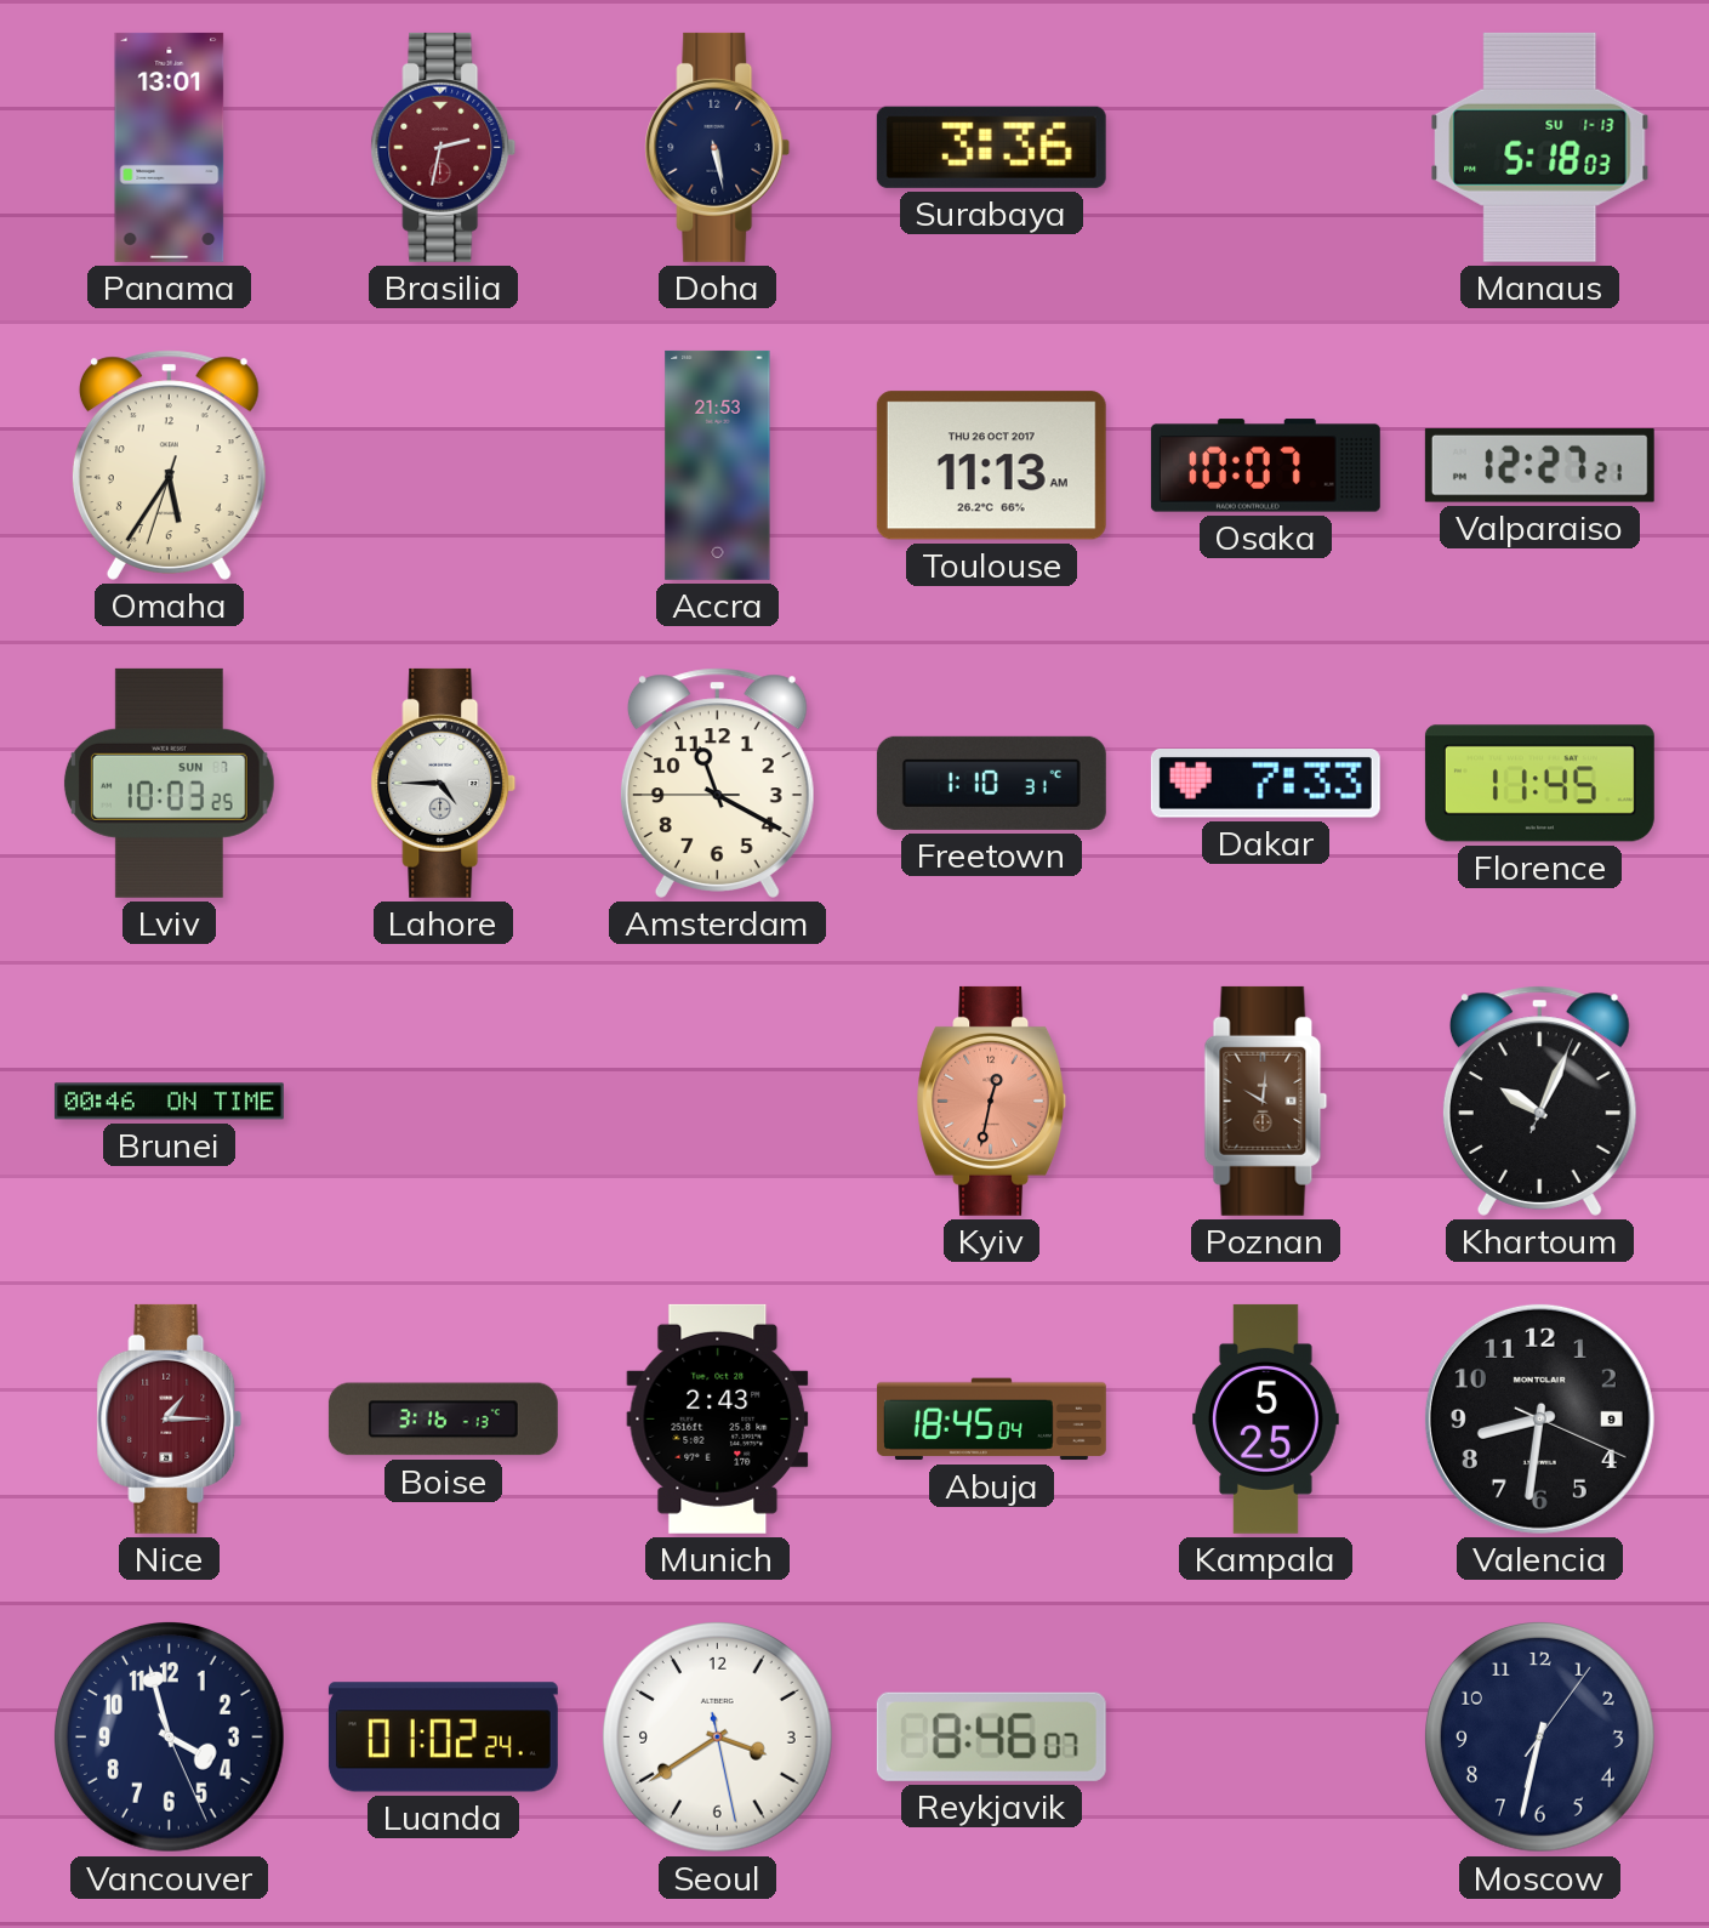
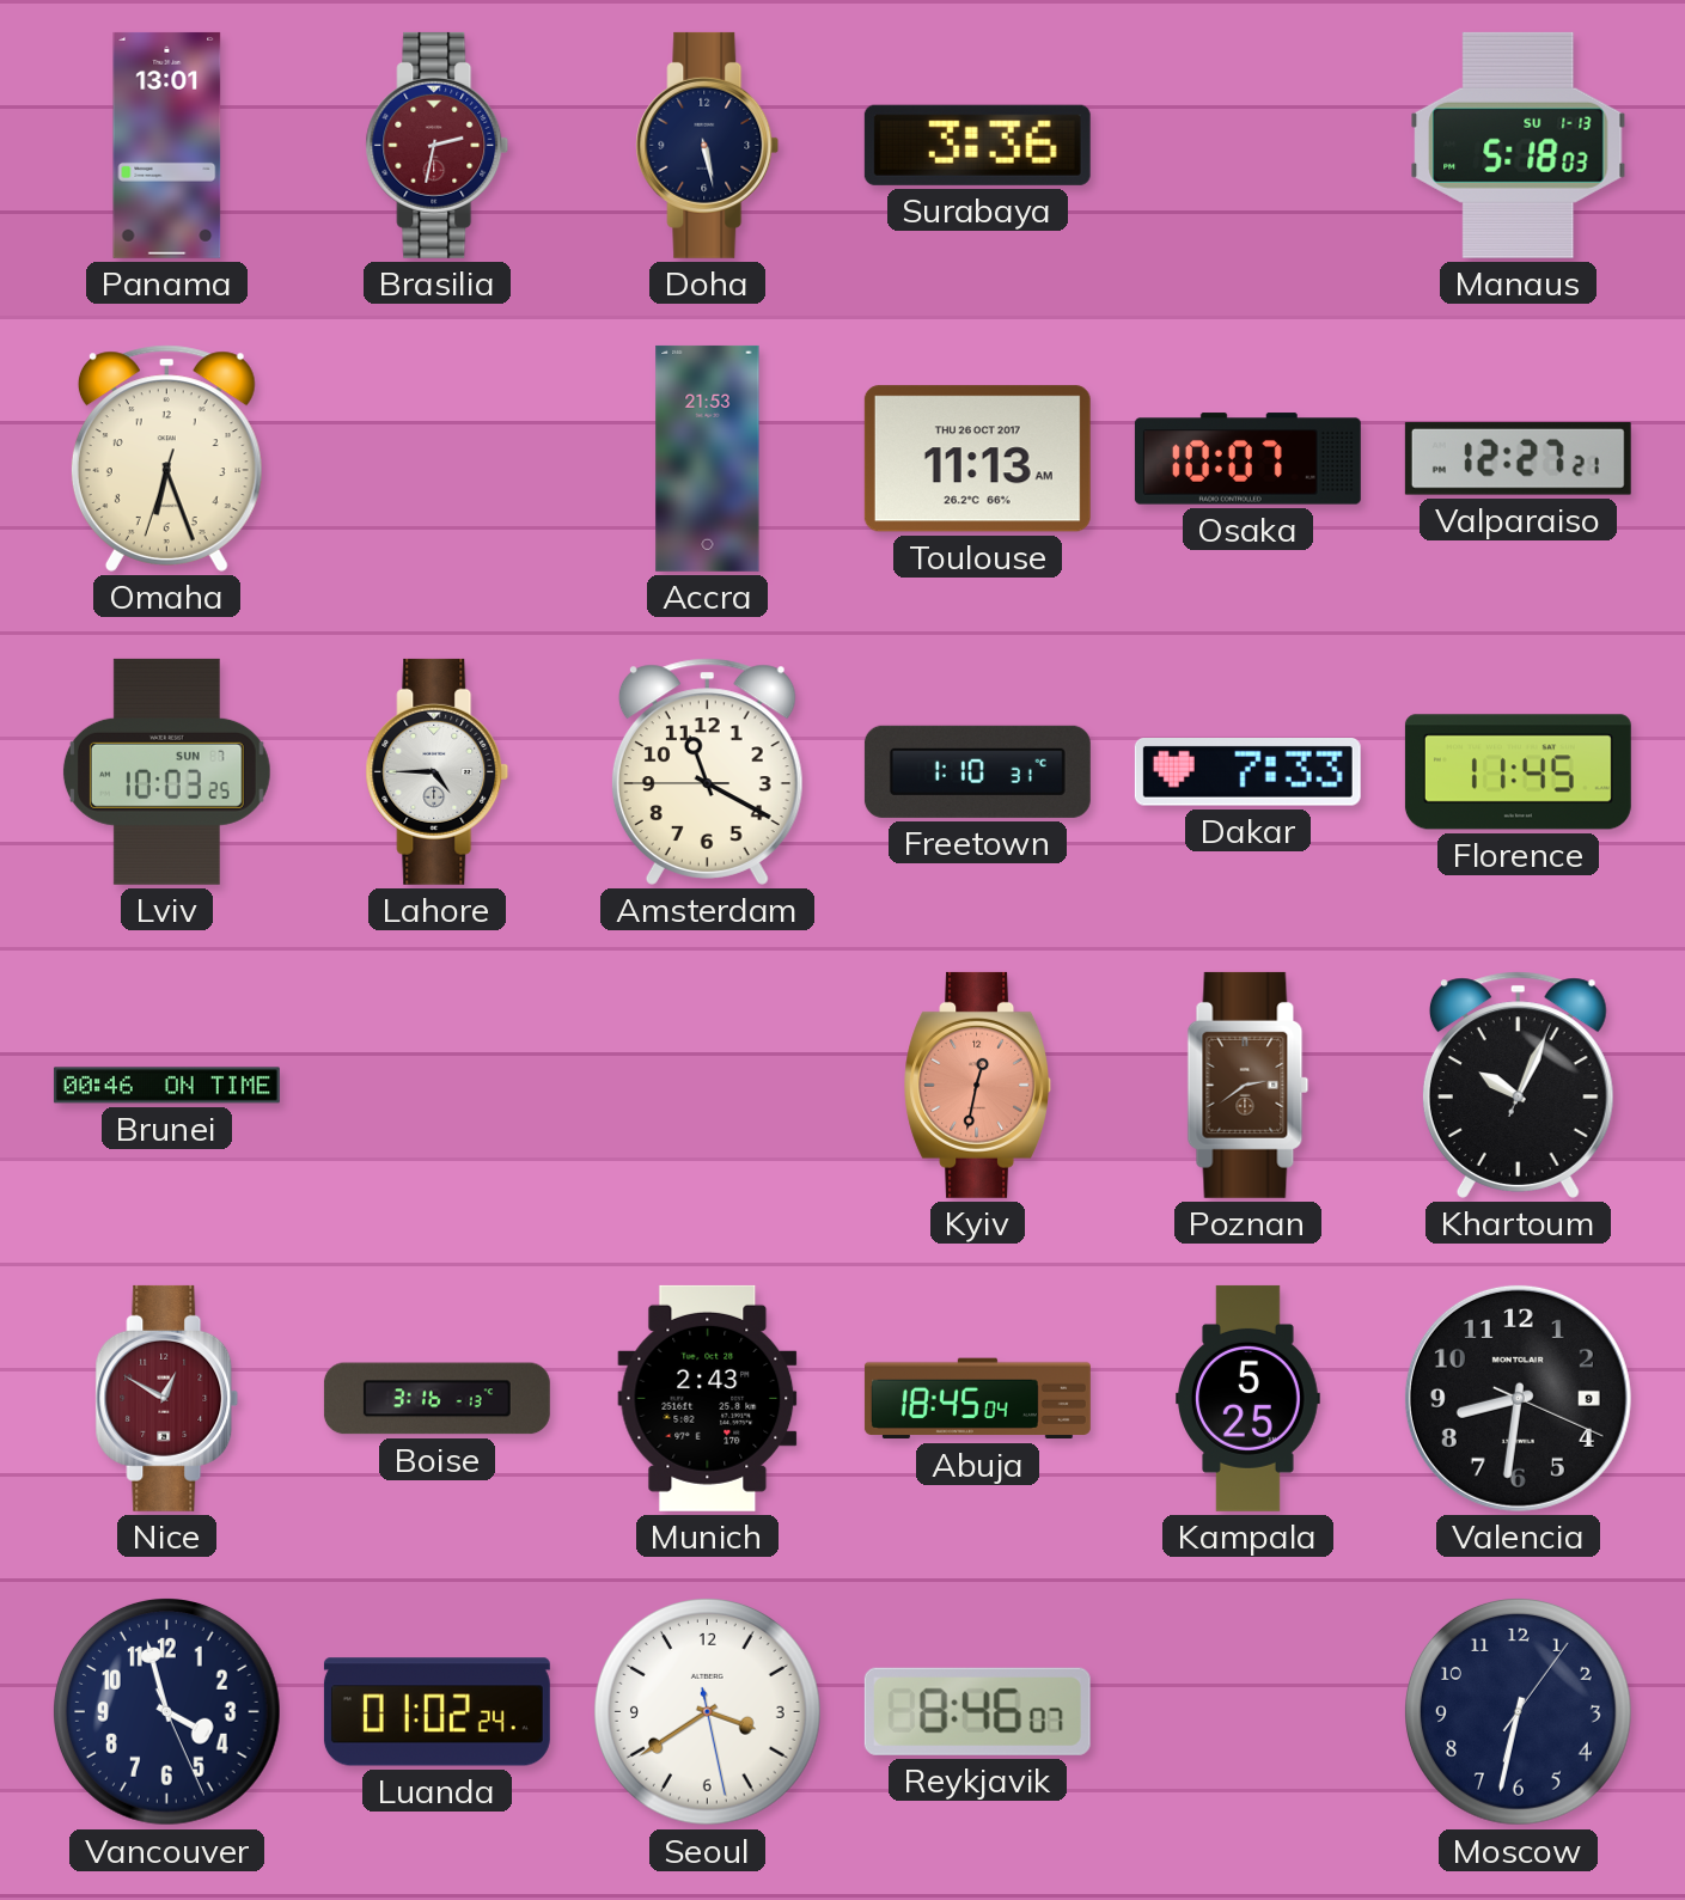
Omaha: 5:35 -> 6:26 (166, 458)
Poznan: 10:01 -> 2:39 (1249, 1085)
Nice: 1:15 -> 12:50 (167, 1398)
